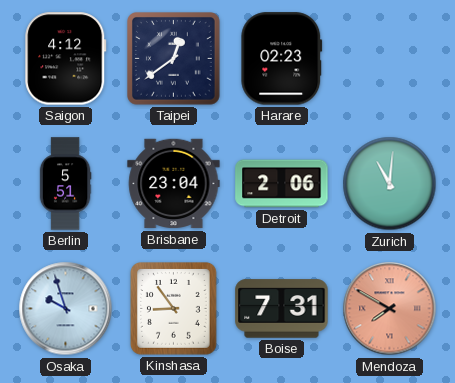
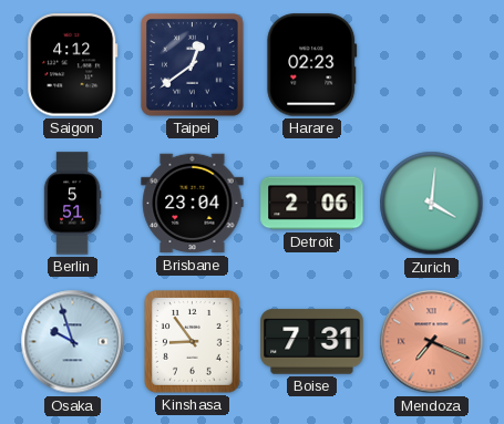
Zurich: 11:01 -> 4:01 (432, 204)
Mendoza: 7:50 -> 7:19 (432, 342)
